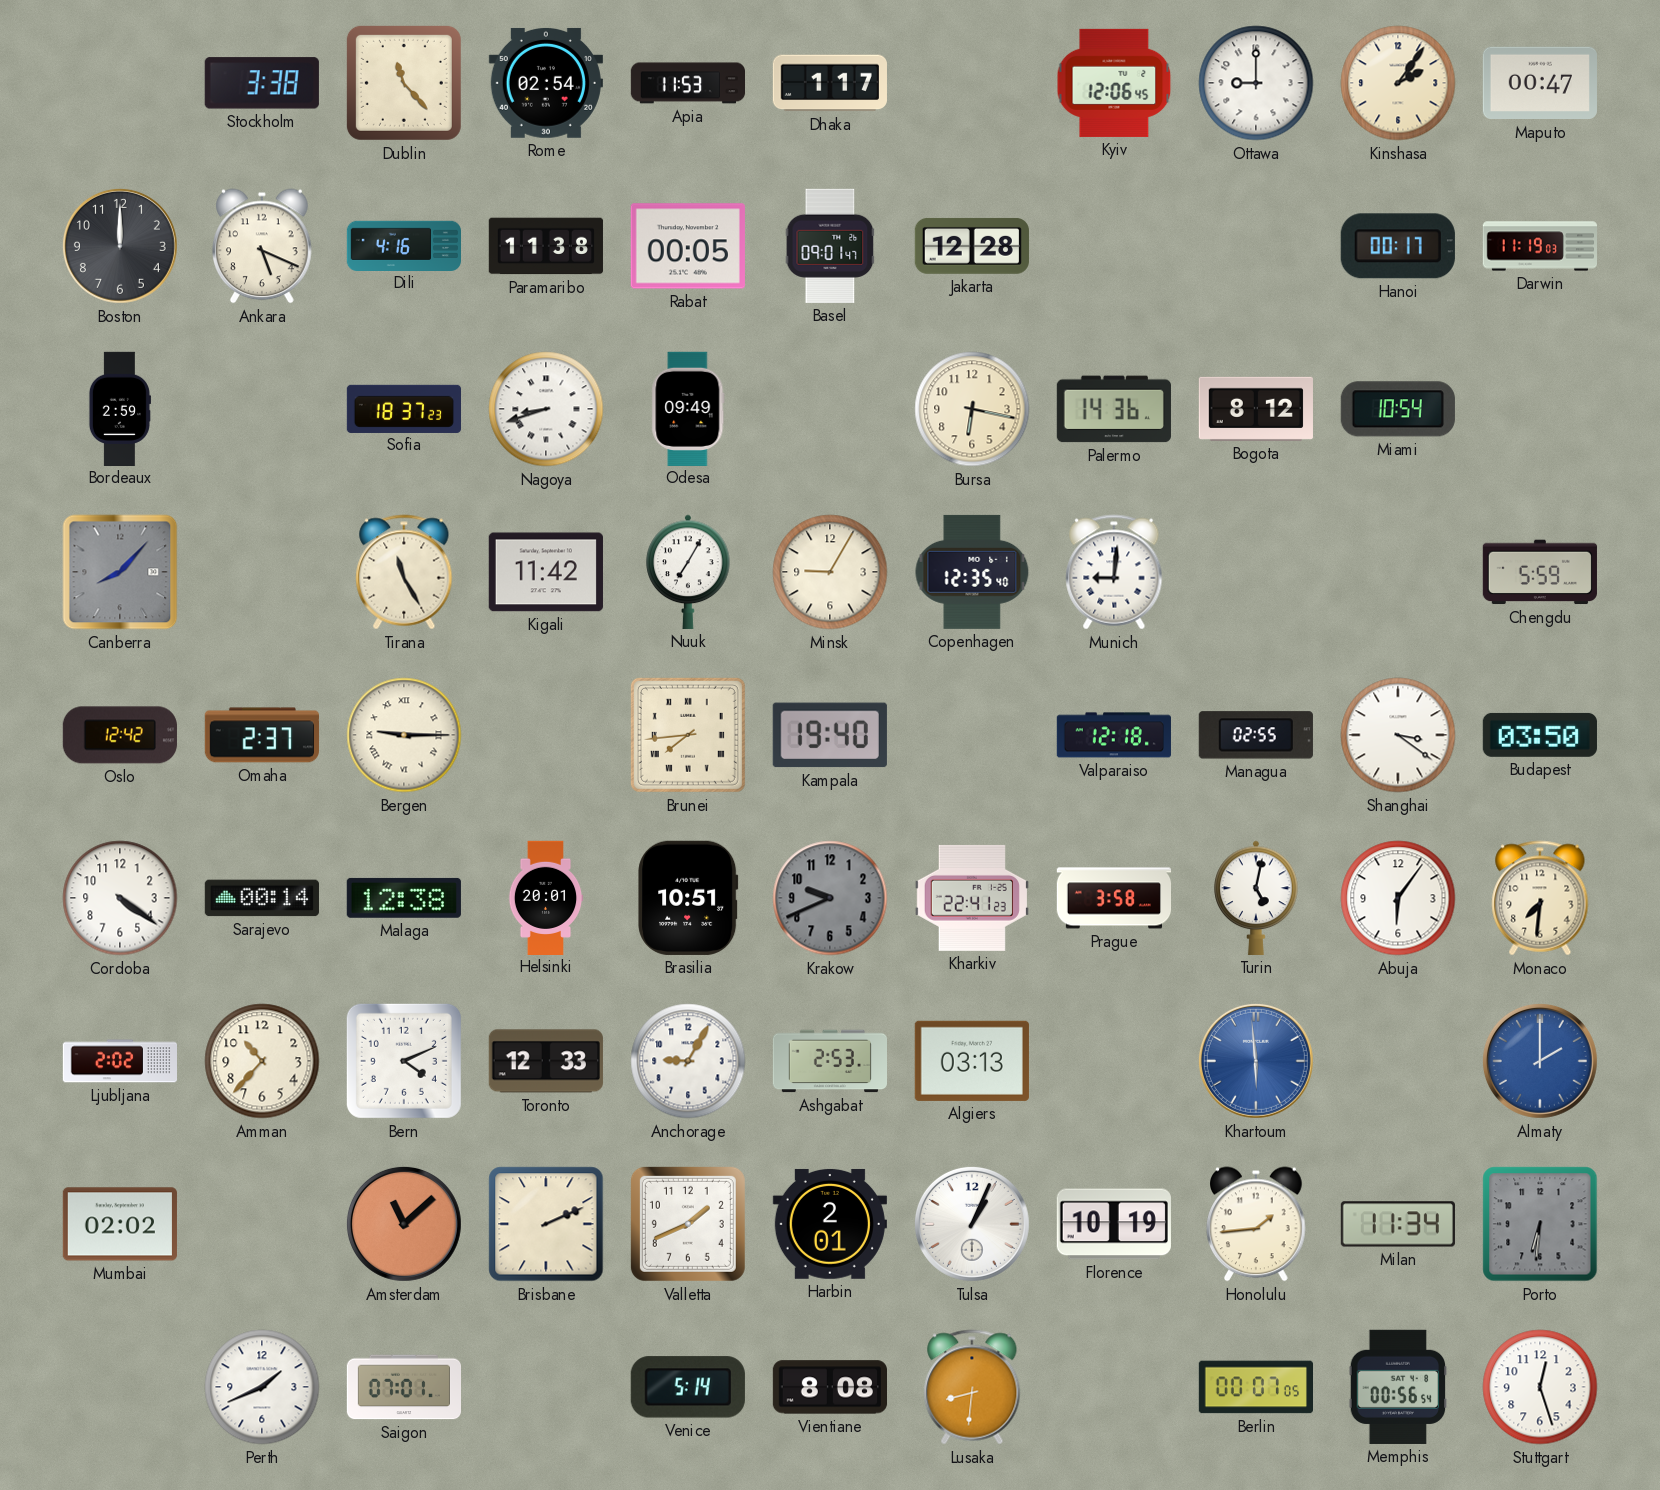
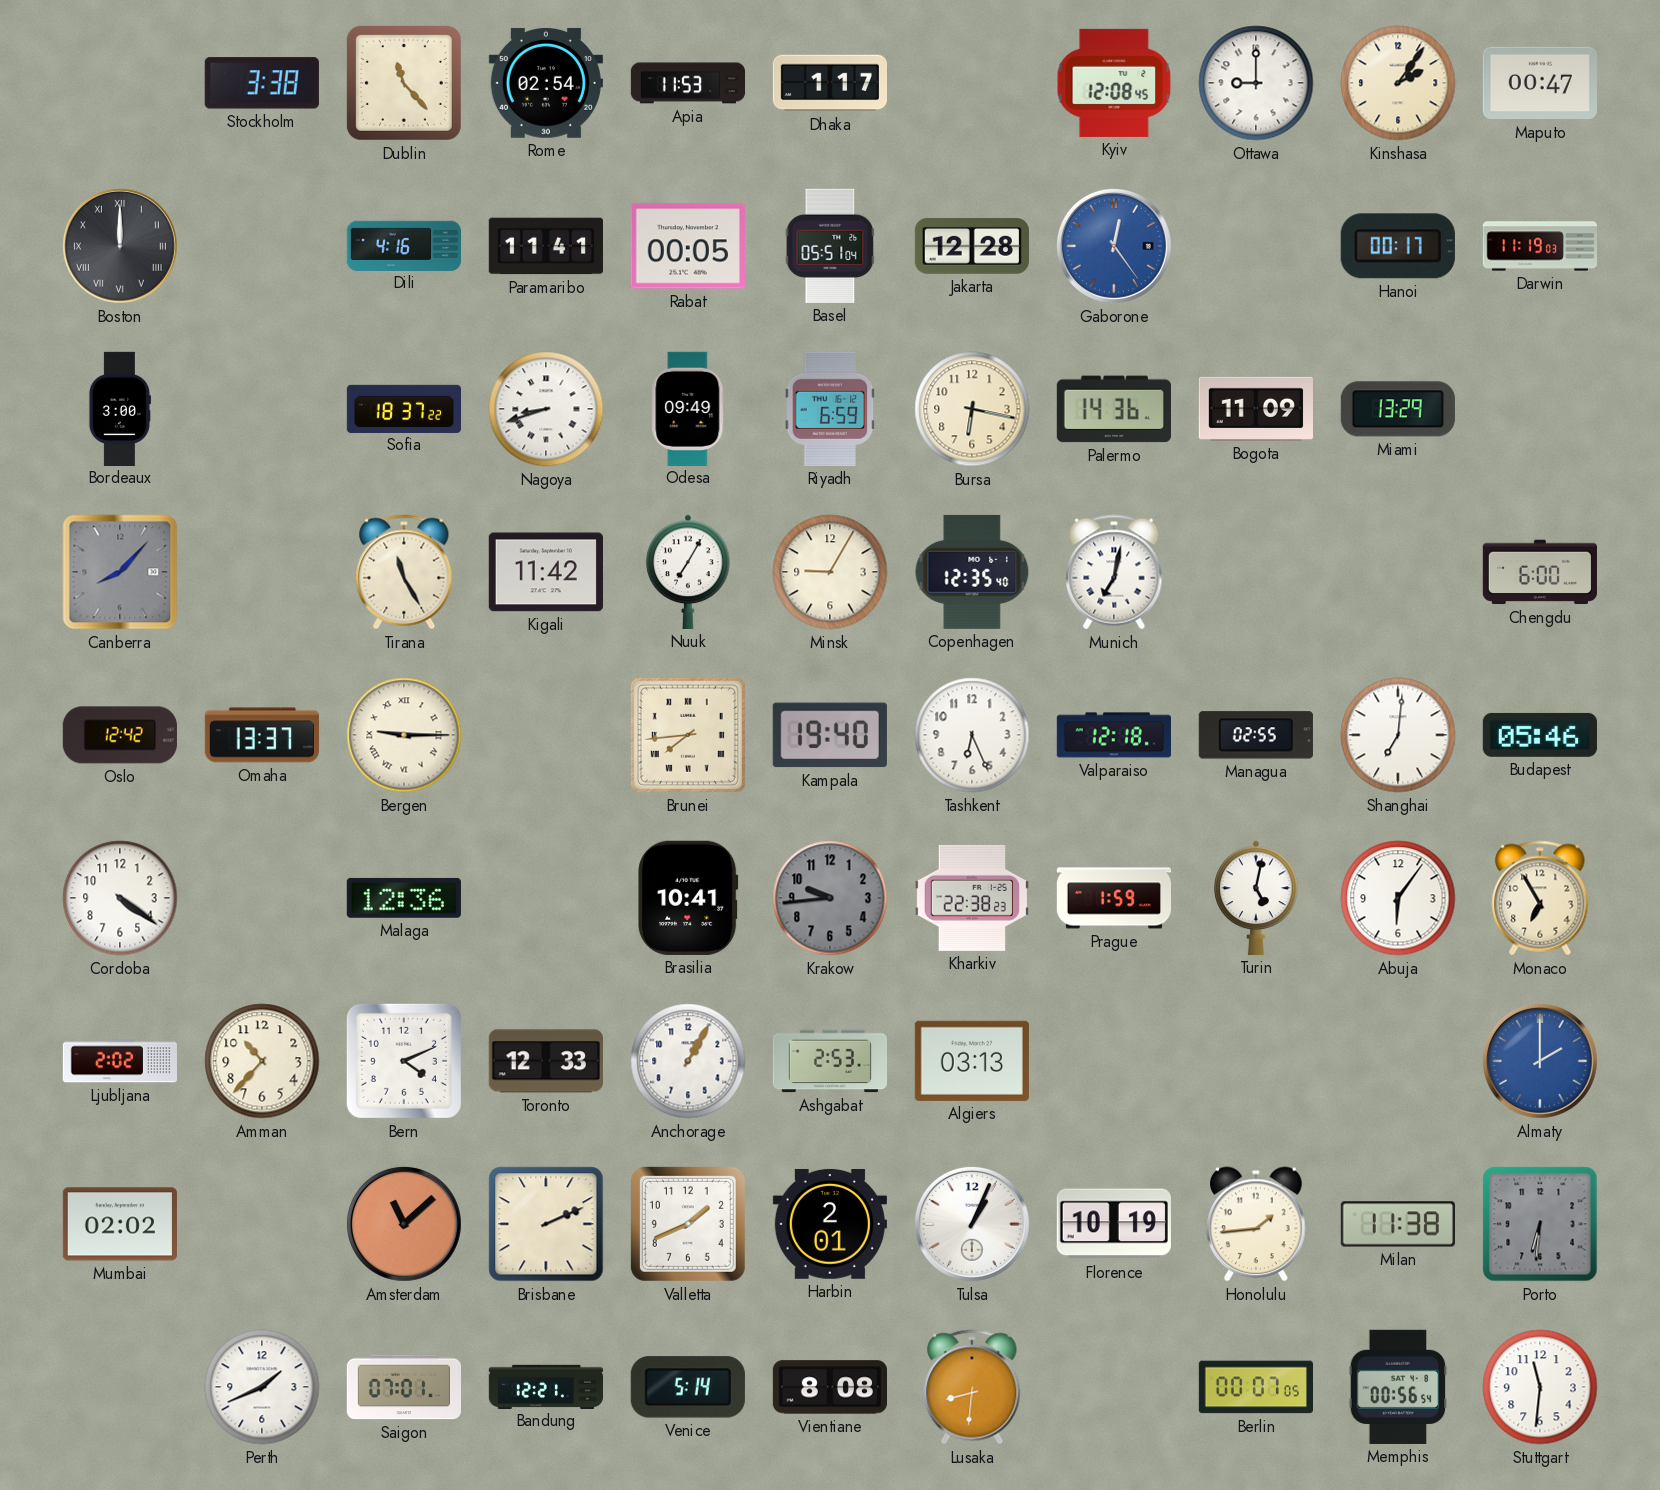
Kyiv: 12:06 -> 12:08 (1114, 83)
Boston numerals: Arabic -> Roman (120, 246)
Ankara: 5:19 -> none (263, 246)
Paramaribo: 11:38 -> 11:41 (546, 246)
Basel: 09:01 -> 05:51 (830, 246)
Gaborone: none -> 12:24 (1114, 246)
Bordeaux: 2:59 -> 3:00 (119, 408)
Sofia: 18:37:23 -> 18:37:22 (403, 408)
Riyadh: none -> 6:59 (830, 409)
Bogota: 8:12 -> 11:09 (1256, 409)
Miami: 10:54 -> 13:29 (1398, 409)
Munich: 9:01 -> 7:02 (1114, 572)
Chengdu: 5:59 -> 6:00 (1540, 572)
Omaha: 2:37 -> 13:37 (262, 735)
Tashkent: none -> 6:26 (972, 735)
Shanghai: 3:21 -> 7:01 (1398, 735)
Budapest: 03:50 -> 05:46 (1540, 735)
Sarajevo: 00:14 -> none (262, 898)
Malaga: 12:38 -> 12:36 (404, 898)
Helsinki: 20:01 -> none (546, 897)
Brasilia: 10:51 -> 10:41 (688, 898)
Krakow: 9:41 -> 9:44 (830, 898)
Kharkiv: 22:41 -> 22:38 (972, 898)
Prague: 3:58 -> 1:59 (1113, 898)
Monaco: 7:31 -> 6:55 (1540, 898)
Anchorage: 9:05 -> 1:05 (688, 1061)
Khartoum: 5:59 -> none (1256, 1061)
Milan: 11:34 -> 11:38 (1398, 1224)
Bandung: none -> 12:21 (546, 1386)
Stuttgart: 12:27 -> 11:31 (1540, 1387)
